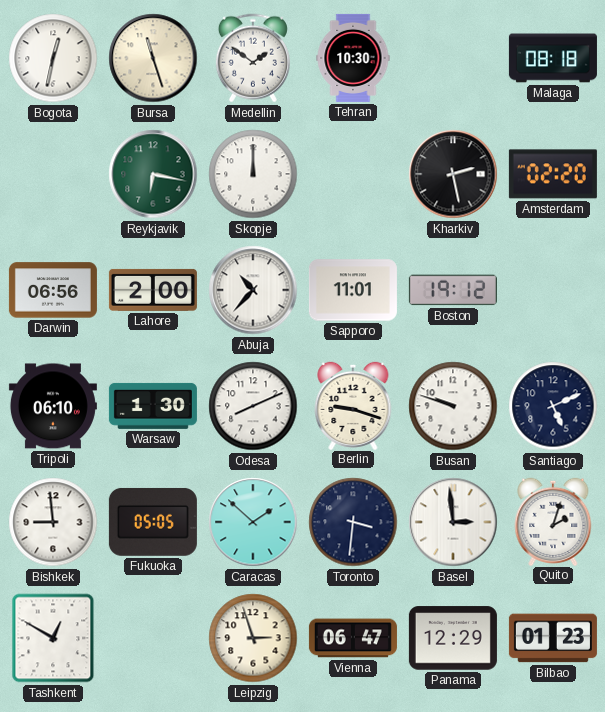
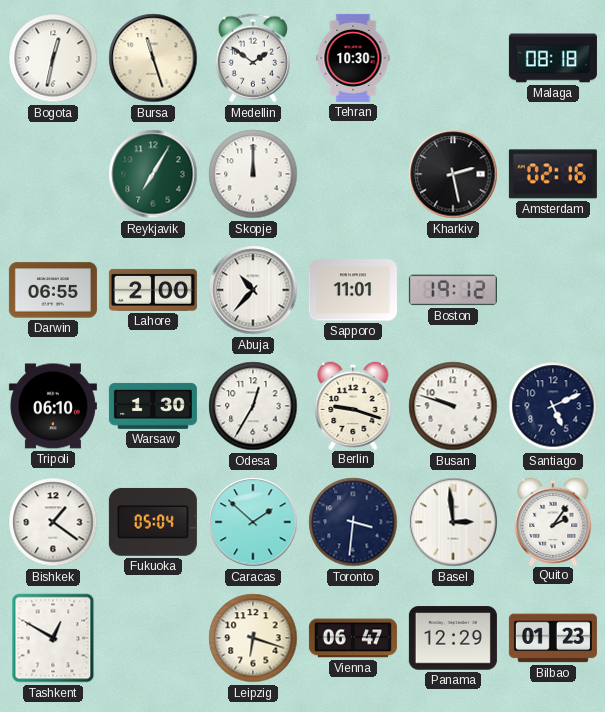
Reykjavik: 6:17 -> 7:05 (153, 174)
Amsterdam: 02:20 -> 02:16 (553, 174)
Darwin: 06:56 -> 06:55 (53, 290)
Odesa: 8:11 -> 12:35 (253, 406)
Bishkek: 8:59 -> 1:21 (53, 522)
Fukuoka: 05:05 -> 05:04 (153, 522)
Quito: 2:03 -> 2:06 (553, 521)
Leipzig: 2:57 -> 6:18 (253, 638)
